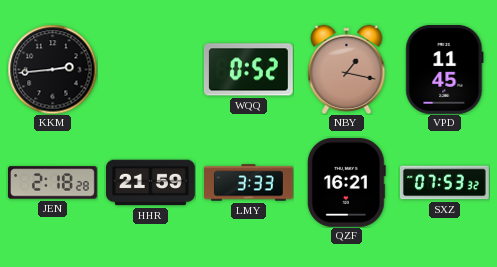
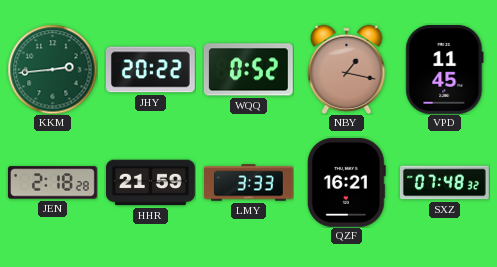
KKM dial: black -> green (52, 69)
JHY: none -> 20:22 (150, 70)
SXZ: 07:53 -> 07:48 (445, 183)
